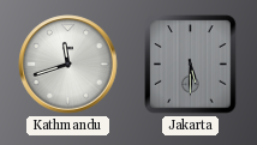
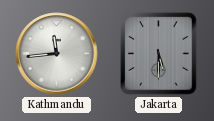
Kathmandu: 11:42 -> 11:44 (57, 54)
